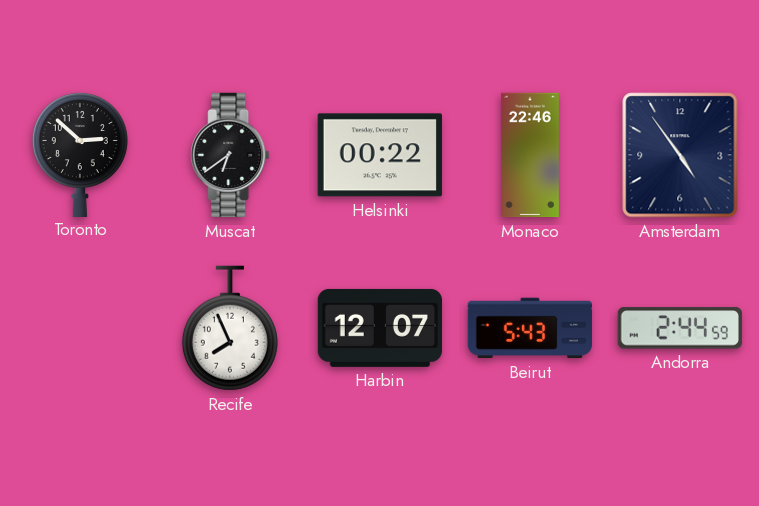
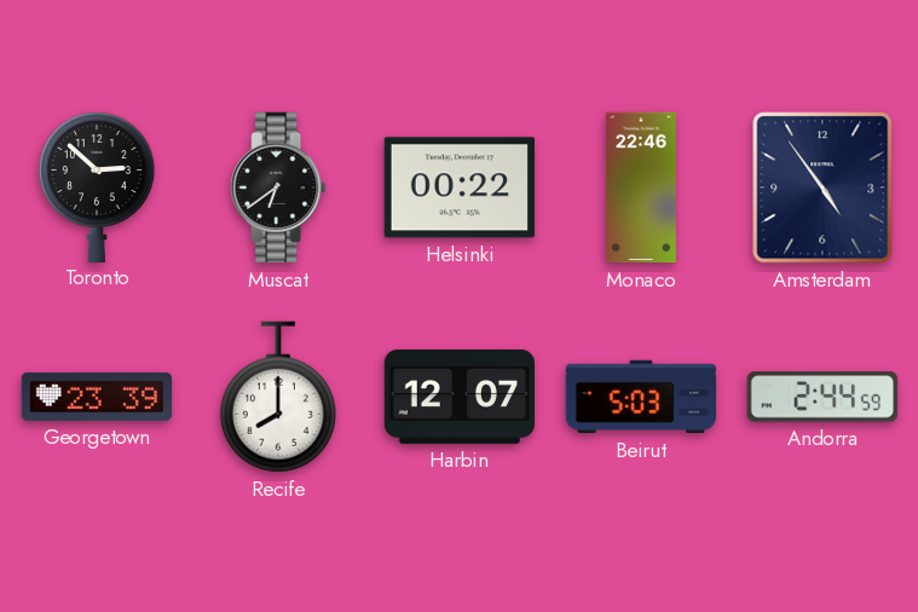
Georgetown: none -> 23:39 (97, 397)
Recife: 7:56 -> 8:00 (278, 397)
Beirut: 5:43 -> 5:03 (640, 397)
